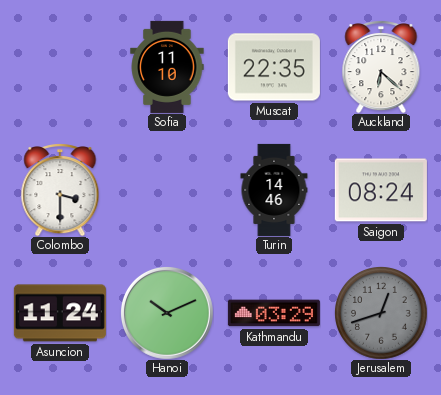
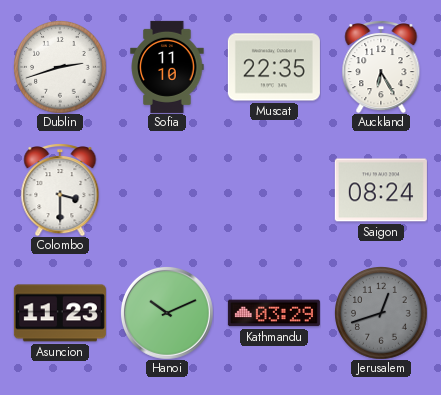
Dublin: none -> 2:42 (60, 67)
Auckland: 6:22 -> 6:25 (381, 67)
Turin: 14:46 -> none (274, 190)
Asuncion: 11:24 -> 11:23 (60, 313)
